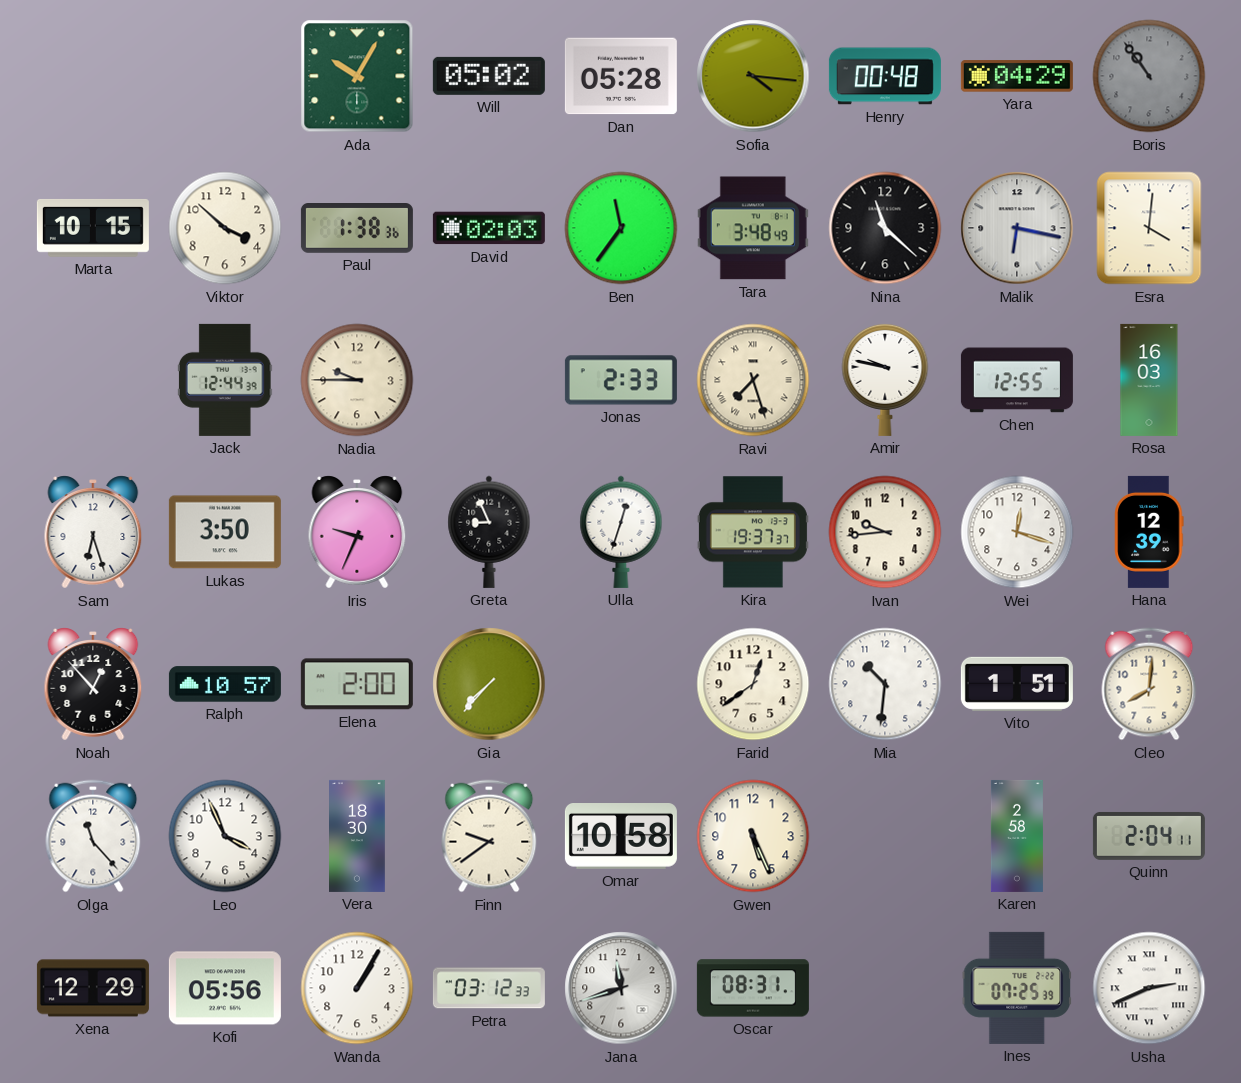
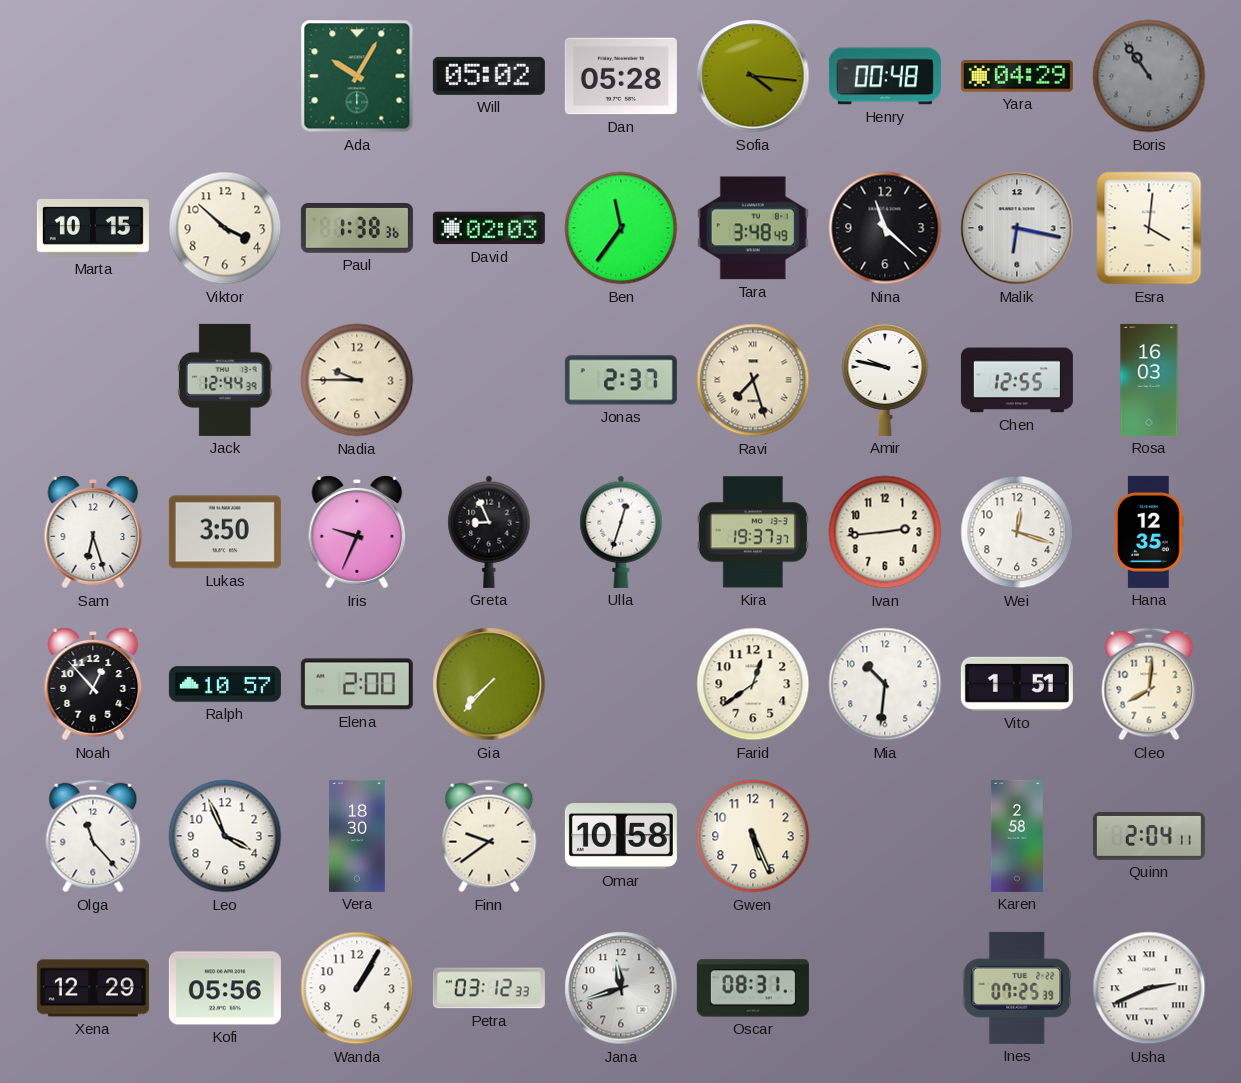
Jonas: 2:33 -> 2:37 (621, 380)
Ivan: 9:44 -> 2:44 (885, 532)
Hana: 12:39 -> 12:35 (1149, 532)
